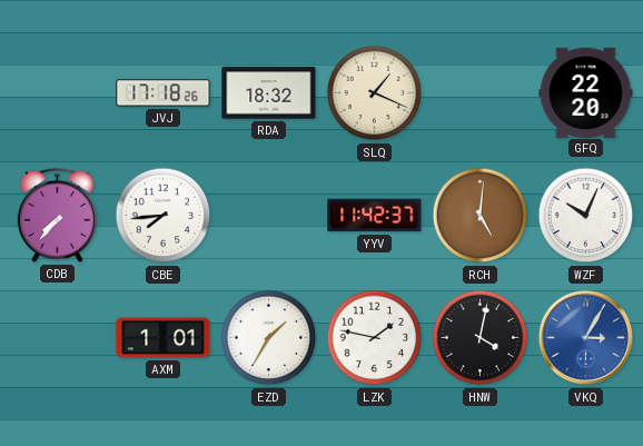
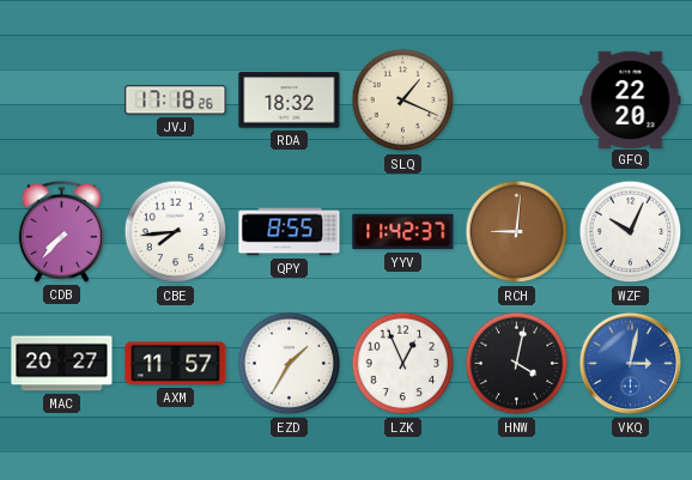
QPY: none -> 8:55 (290, 232)
RCH: 5:01 -> 9:01 (517, 232)
MAC: none -> 20:27 (62, 364)
AXM: 1:01 -> 11:57 (176, 364)
LZK: 1:47 -> 12:56 (403, 364)
VKQ: 3:05 -> 3:02 (631, 364)
